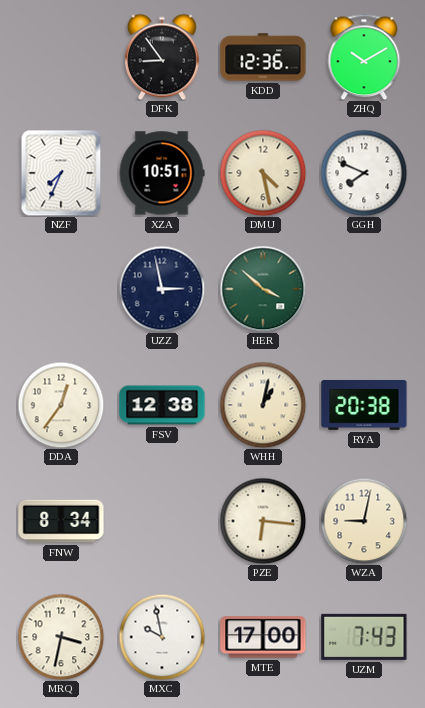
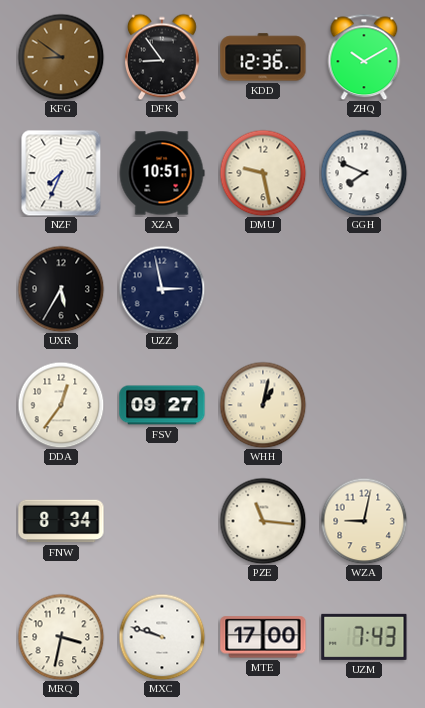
KFG: none -> 8:51 (61, 57)
DMU: 4:28 -> 9:28 (263, 173)
UXR: none -> 5:35 (61, 289)
HER: 3:52 -> none (263, 289)
FSV: 12:38 -> 09:27 (162, 405)
RYA: 20:38 -> none (364, 405)
PZE: 6:16 -> 11:16 (263, 521)
MXC: 9:58 -> 9:48 (162, 637)
